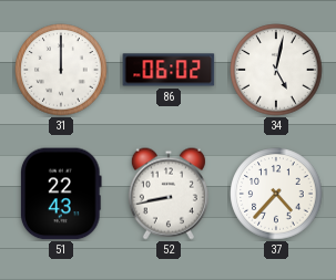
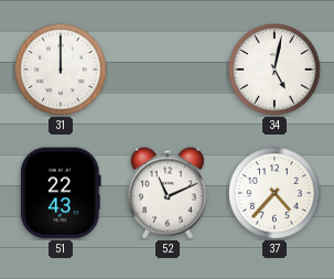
86: 06:02 -> none (169, 70)
52: 8:43 -> 11:11 (168, 193)
